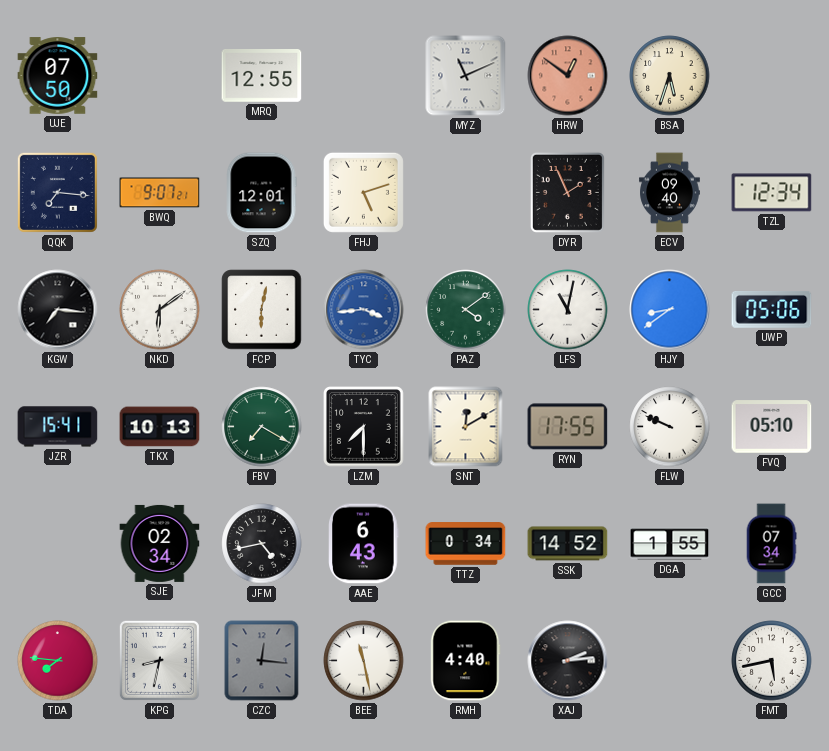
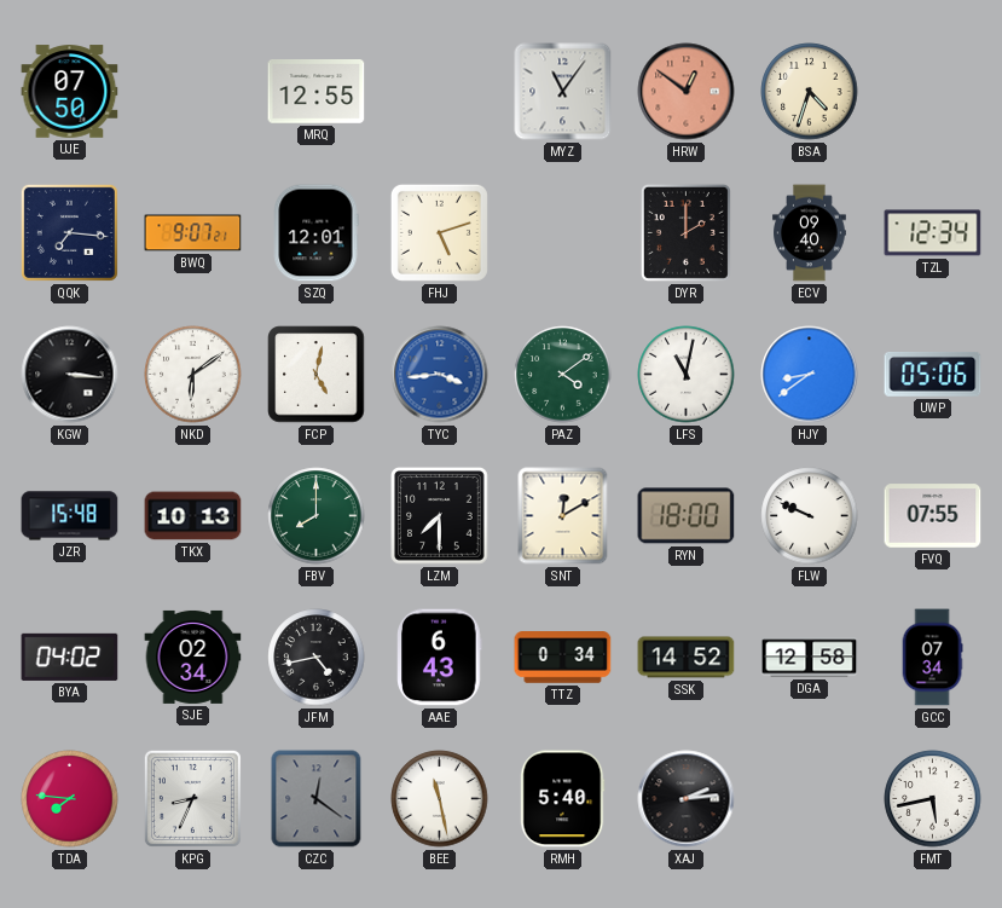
MYZ: 11:11 -> 11:06 (563, 92)
BSA: 5:33 -> 4:33 (810, 92)
DYR: 1:56 -> 2:00 (685, 232)
KGW: 7:16 -> 3:16 (70, 375)
FCP: 6:02 -> 5:02 (317, 375)
JZR: 15:41 -> 15:48 (70, 516)
FBV: 7:20 -> 8:00 (317, 516)
RYN: 17:55 -> 18:00 (687, 516)
FVQ: 05:10 -> 07:55 (933, 516)
BYA: none -> 04:02 (70, 657)
DGA: 1:55 -> 12:58 (810, 658)
KPG: 8:32 -> 8:34 (192, 798)
CZC: 12:16 -> 12:21 (317, 799)
RMH: 4:40 -> 5:40 (563, 799)
